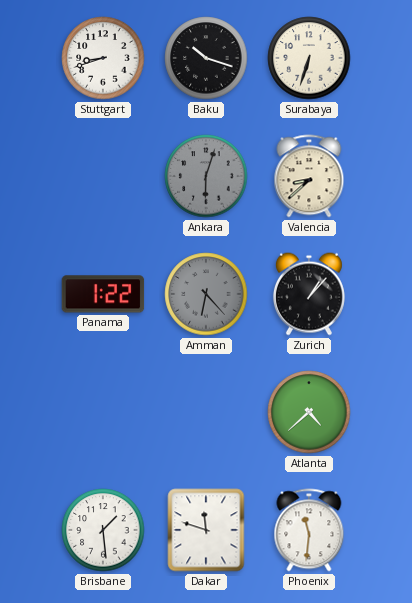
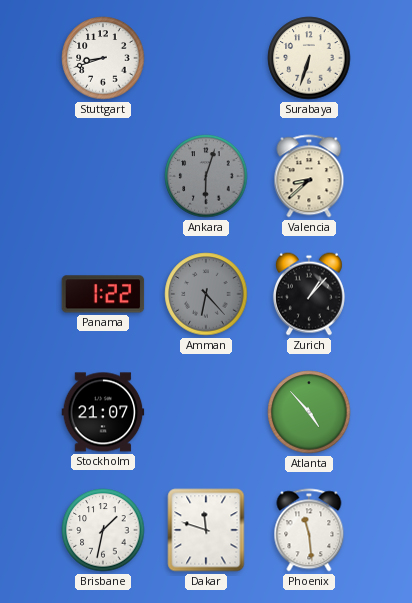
Baku: 10:18 -> none (206, 58)
Stockholm: none -> 21:07 (103, 412)
Atlanta: 4:38 -> 4:53 (309, 412)
Brisbane: 1:29 -> 1:32 (103, 530)
Phoenix: 11:31 -> 11:29 (309, 530)
